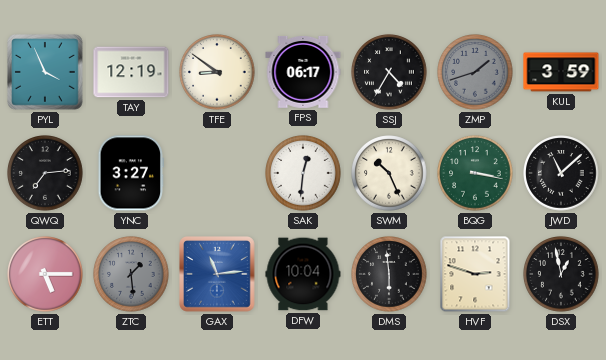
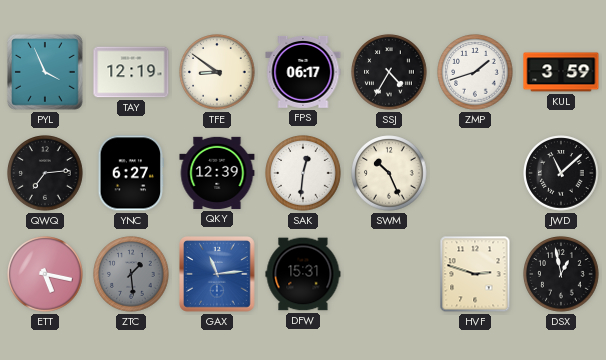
ZMP dial: grey -> white (475, 72)
YNC: 3:27 -> 6:27 (131, 173)
QKY: none -> 12:39 (217, 173)
BQG: 3:17 -> none (475, 173)
ETT: 5:15 -> 5:17 (45, 274)
DFW: 10:04 -> 15:31 (303, 274)
DMS: 5:59 -> none (389, 274)
